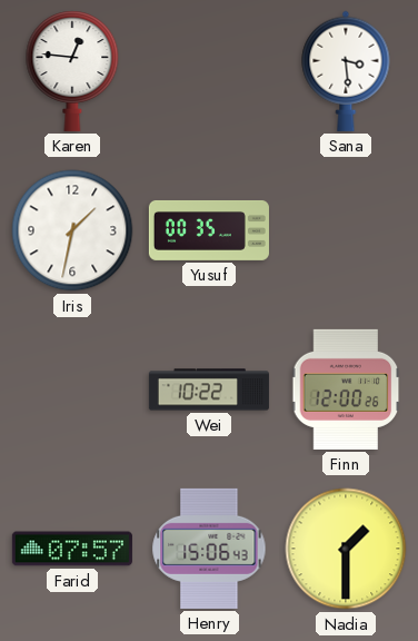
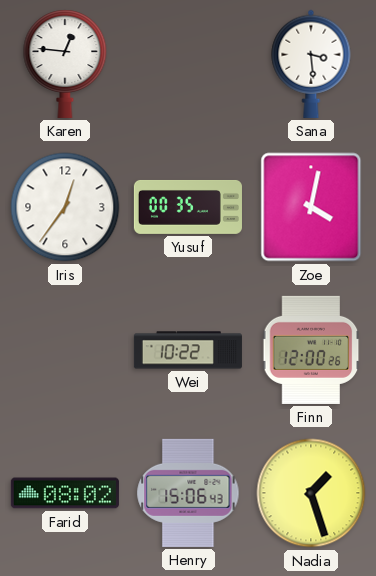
Iris: 1:32 -> 12:36 (65, 207)
Zoe: none -> 4:02 (311, 207)
Farid: 07:57 -> 08:02 (65, 493)
Nadia: 1:30 -> 1:27 (311, 493)
